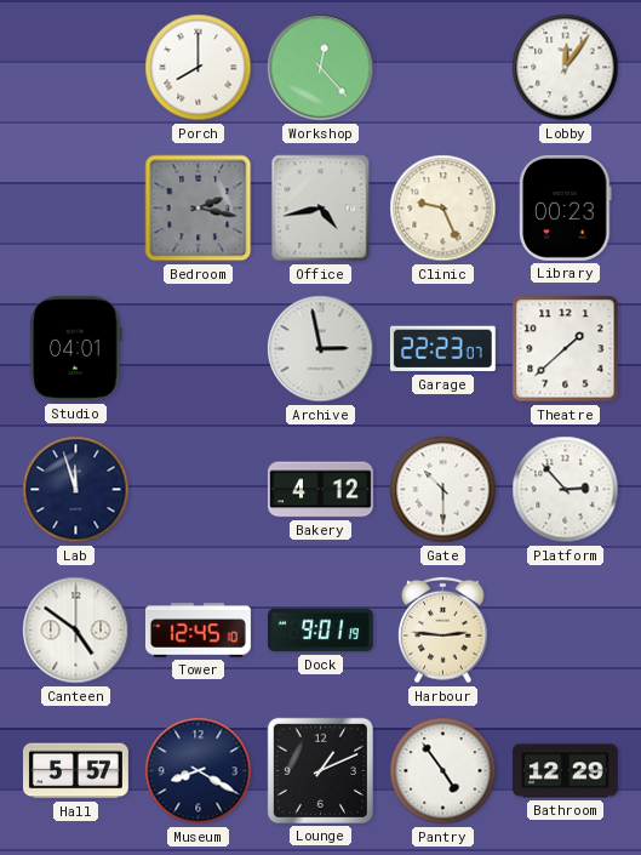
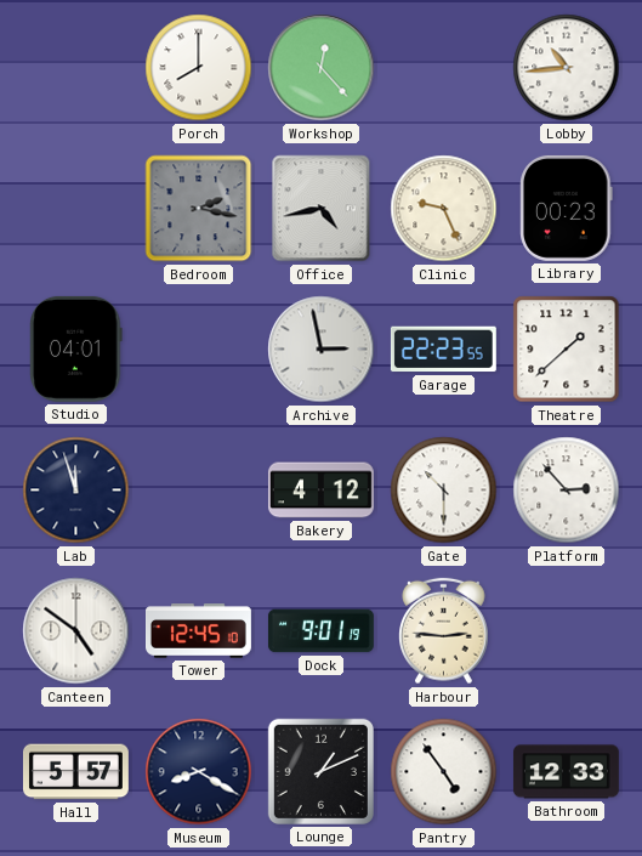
Lobby: 12:06 -> 10:44 (567, 68)
Garage: 22:23:07 -> 22:23:55 (443, 350)
Bathroom: 12:29 -> 12:33 (566, 772)
